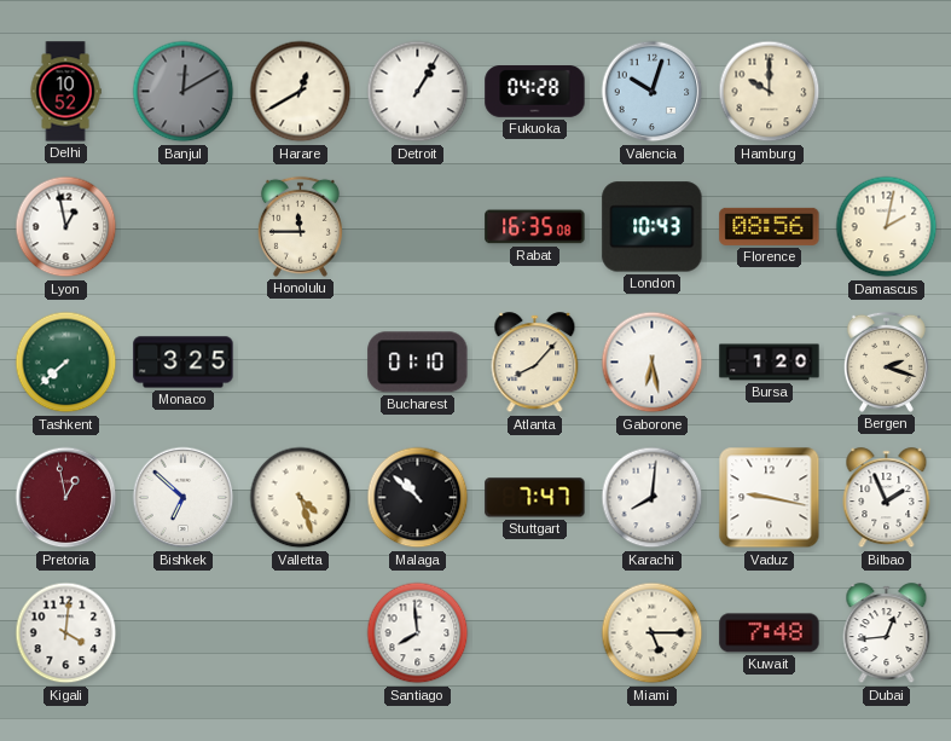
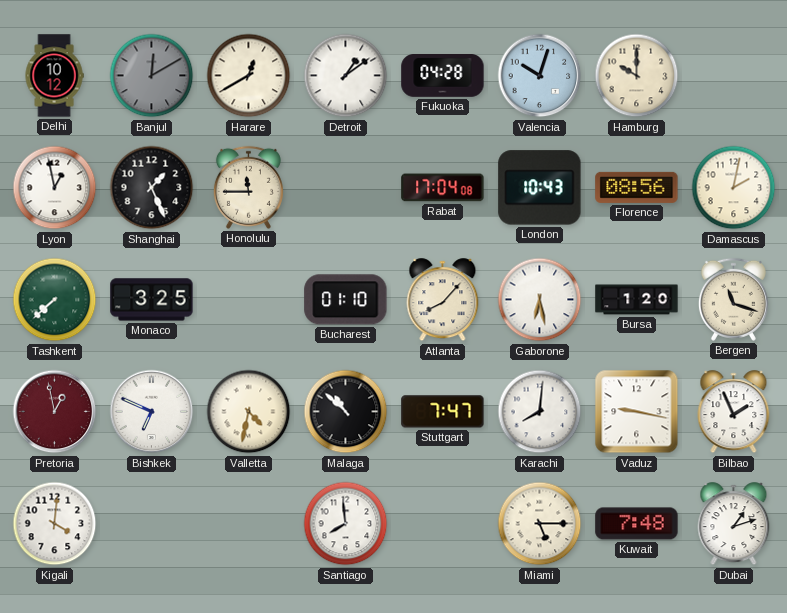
Delhi: 10:52 -> 10:12 (54, 76)
Detroit: 1:05 -> 1:09 (346, 76)
Shanghai: none -> 1:26 (152, 188)
Rabat: 16:35 -> 17:04 (443, 188)
Bergen: 2:18 -> 11:18 (733, 299)
Bishkek: 6:52 -> 6:49 (152, 412)
Valletta: 4:27 -> 4:32 (249, 412)
Dubai: 12:44 -> 1:12 (734, 524)
